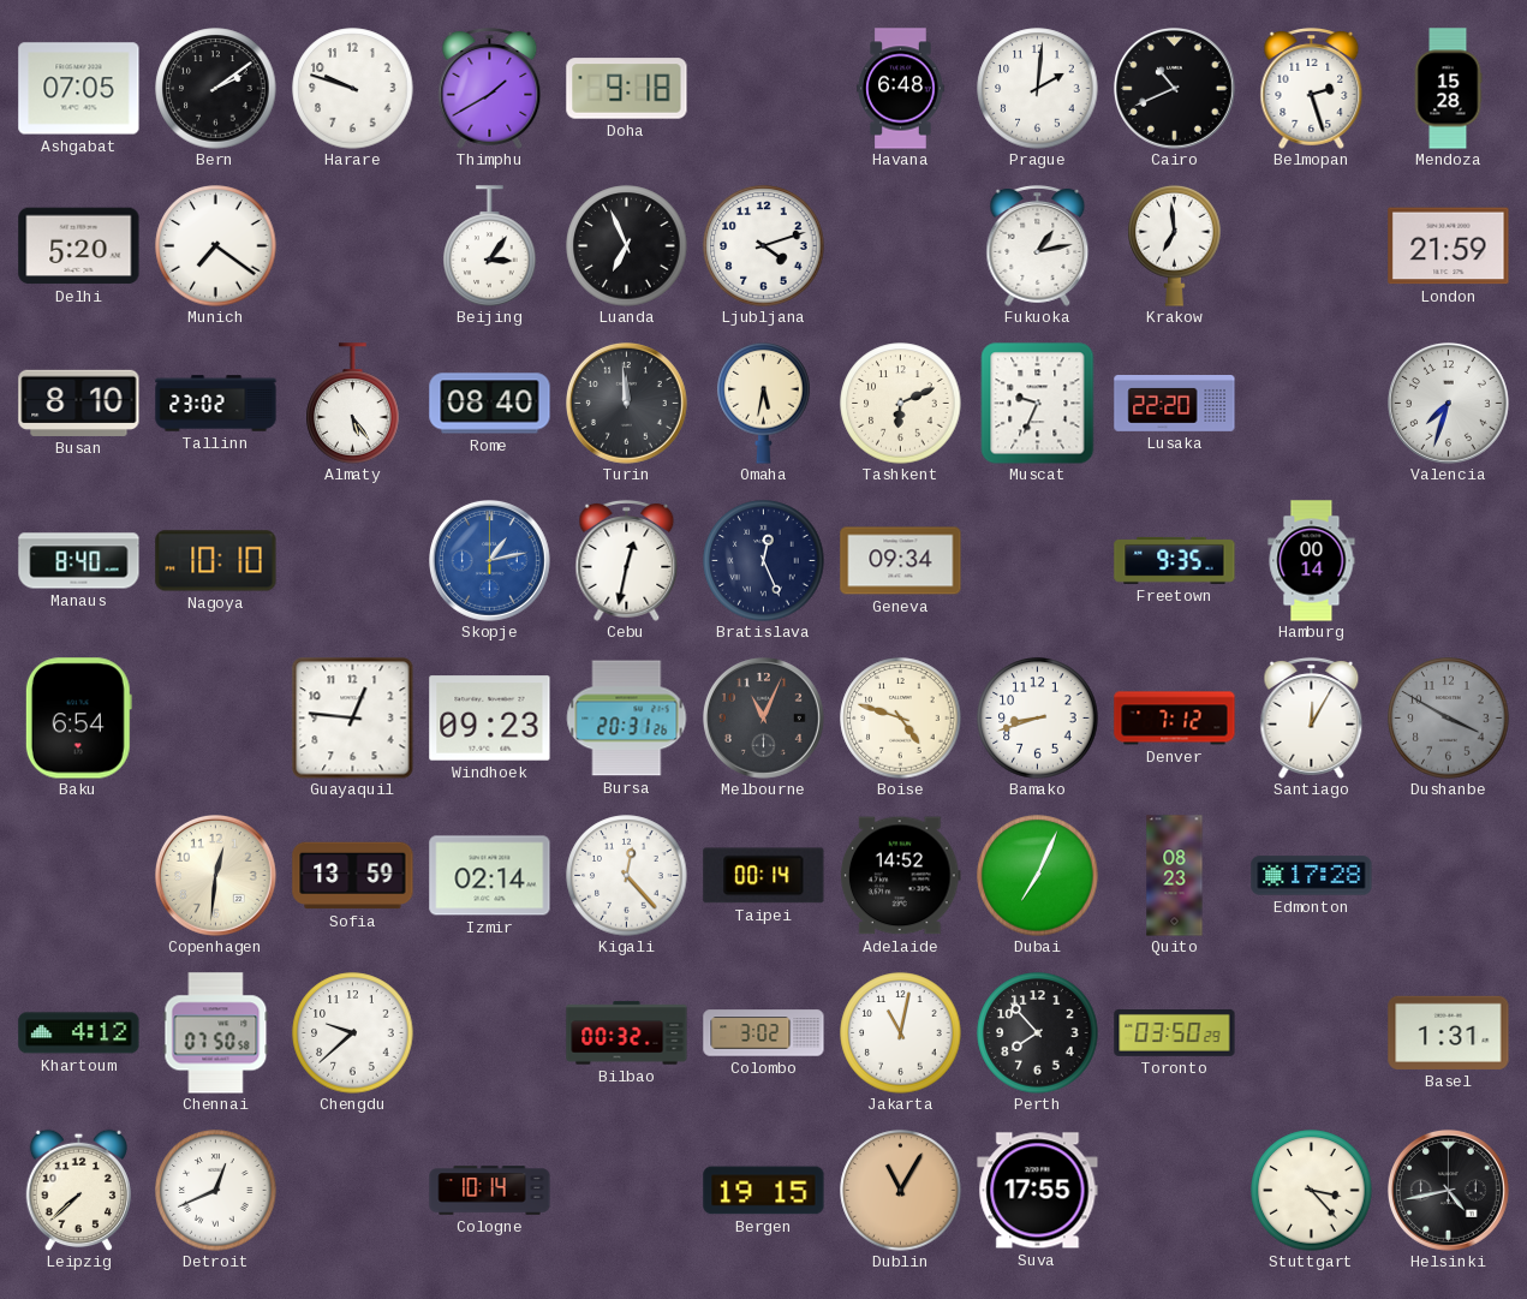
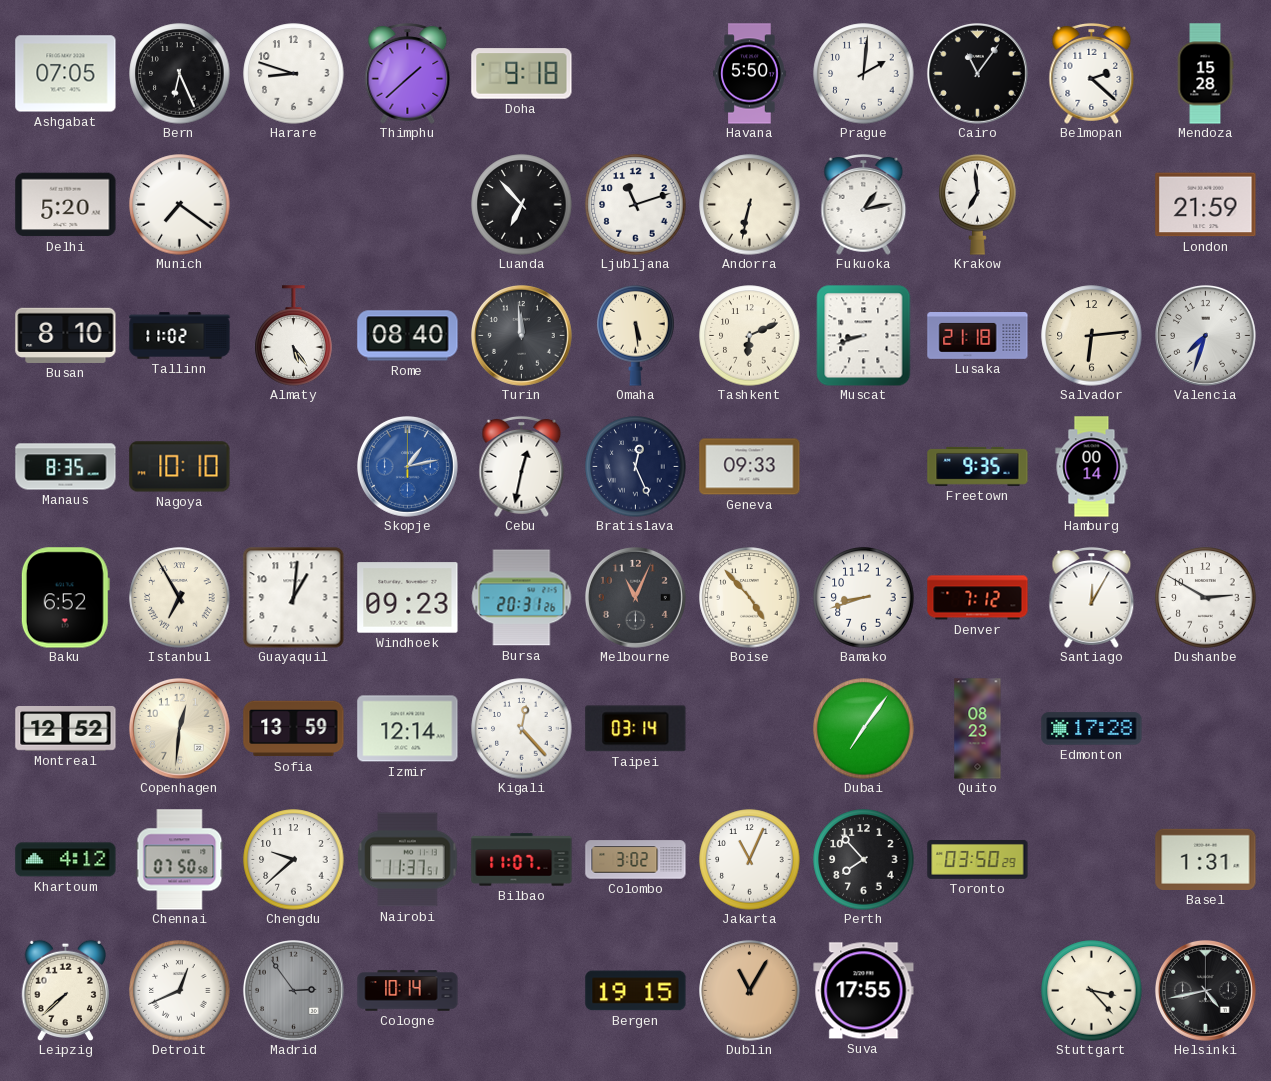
Bern: 2:09 -> 6:26 (180, 74)
Harare: 9:48 -> 8:48 (294, 74)
Thimphu: 1:40 -> 1:38 (408, 73)
Havana: 6:48 -> 5:50 (750, 74)
Cairo: 10:41 -> 11:06 (978, 74)
Belmopan: 2:27 -> 2:22 (1092, 73)
Beijing: 3:06 -> none (490, 246)
Luanda: 6:56 -> 6:53 (522, 205)
Ljubljana: 4:12 -> 11:12 (636, 205)
Andorra: none -> 6:32 (750, 205)
Tallinn: 23:02 -> 11:02 (180, 336)
Omaha: 5:32 -> 5:29 (636, 335)
Muscat: 9:34 -> 8:42 (864, 335)
Lusaka: 22:20 -> 21:18 (978, 336)
Salvador: none -> 6:14 (1092, 336)
Manaus: 8:40 -> 8:35 (66, 467)
Geneva: 09:34 -> 09:33 (750, 467)
Baku: 6:54 -> 6:52 (65, 598)
Istanbul: none -> 6:55 (180, 598)
Guayaquil: 12:46 -> 1:01 (294, 598)
Boise: 4:48 -> 4:53 (750, 598)
Dushanbe: 3:50 -> 2:50 (1206, 598)
Dushanbe dial: grey -> white (1206, 598)
Montreal: none -> 12:52 (66, 729)
Izmir: 02:14 -> 12:14 (408, 729)
Taipei: 00:14 -> 03:14 (636, 729)
Adelaide: 14:52 -> none (900, 876)
Dubai: 7:04 -> 7:06 (864, 729)
Nairobi: none -> 11:37 (408, 860)
Bilbao: 00:32 -> 11:07 (522, 860)
Jakarta: 11:02 -> 11:04 (750, 860)
Madrid: none -> 2:54 (294, 991)
